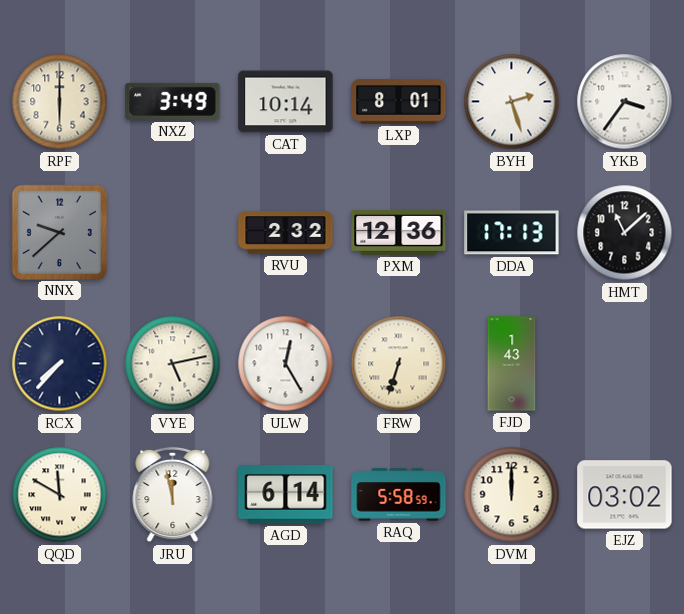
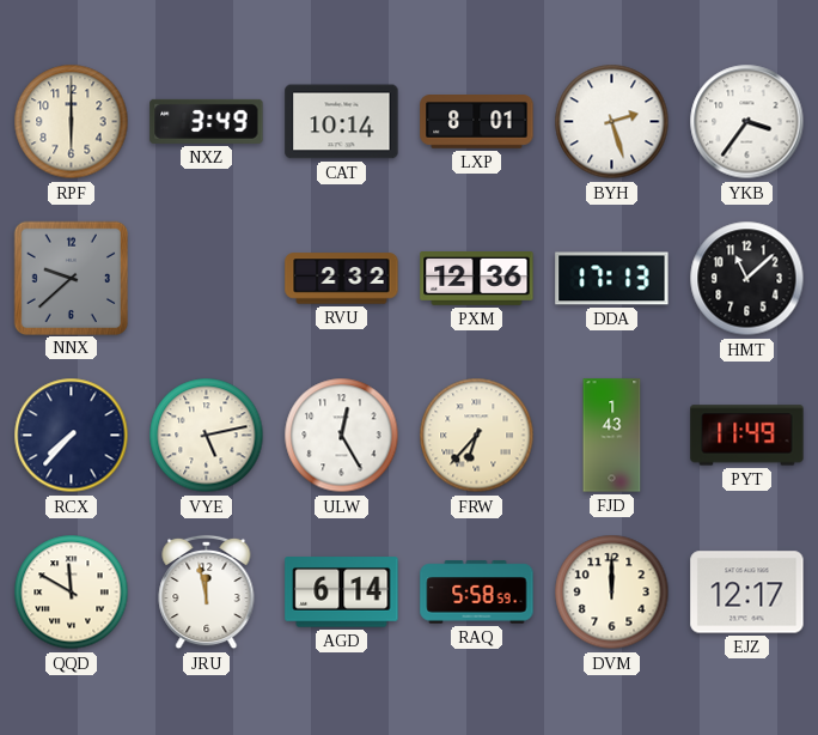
FRW: 6:33 -> 6:37 (477, 436)
PYT: none -> 11:49 (747, 436)
EJZ: 03:02 -> 12:17 (747, 593)
